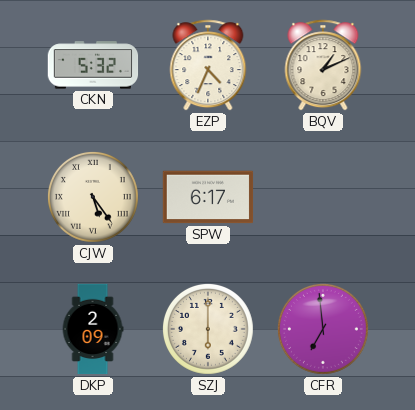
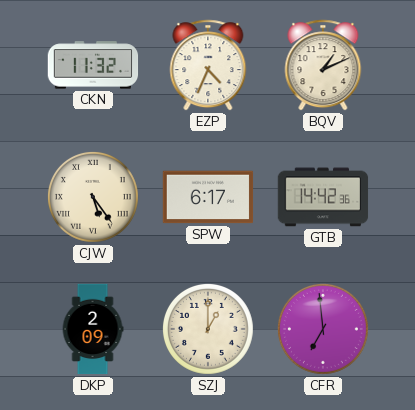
CKN: 5:32 -> 11:32 (93, 65)
GTB: none -> 14:42 (323, 197)
SZJ: 6:00 -> 1:00 (208, 329)
